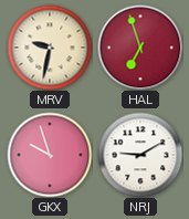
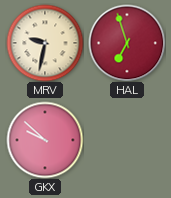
GKX: 9:57 -> 9:52 (45, 140)
NRJ: 9:10 -> none (140, 155)
